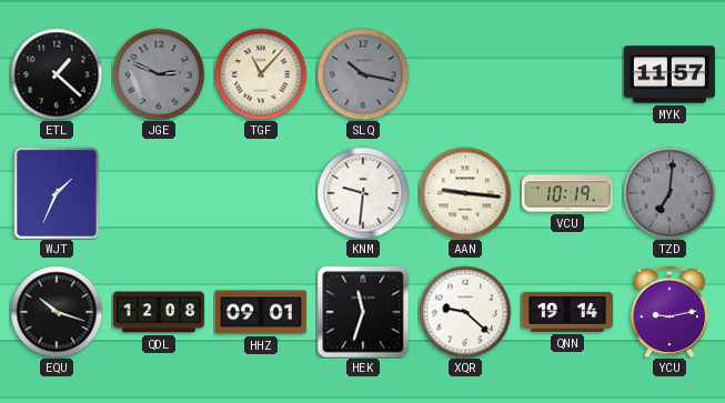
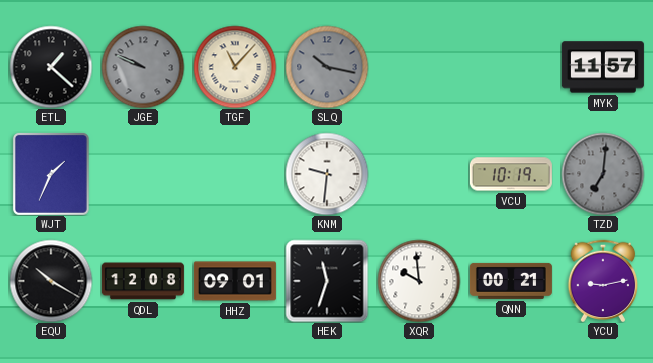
JGE: 2:49 -> 9:49 (143, 67)
AAN: 9:16 -> none (465, 193)
EQU: 10:18 -> 10:20 (51, 281)
XQR: 9:22 -> 9:59 (419, 281)
QNN: 19:14 -> 00:21 (511, 281)
